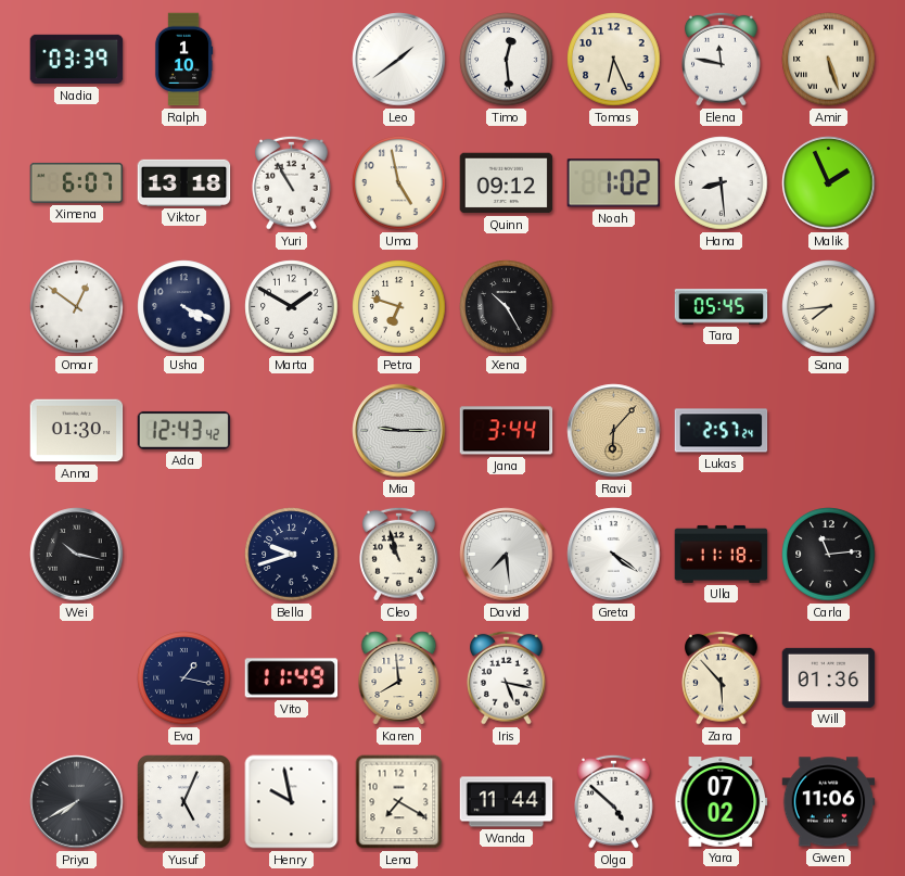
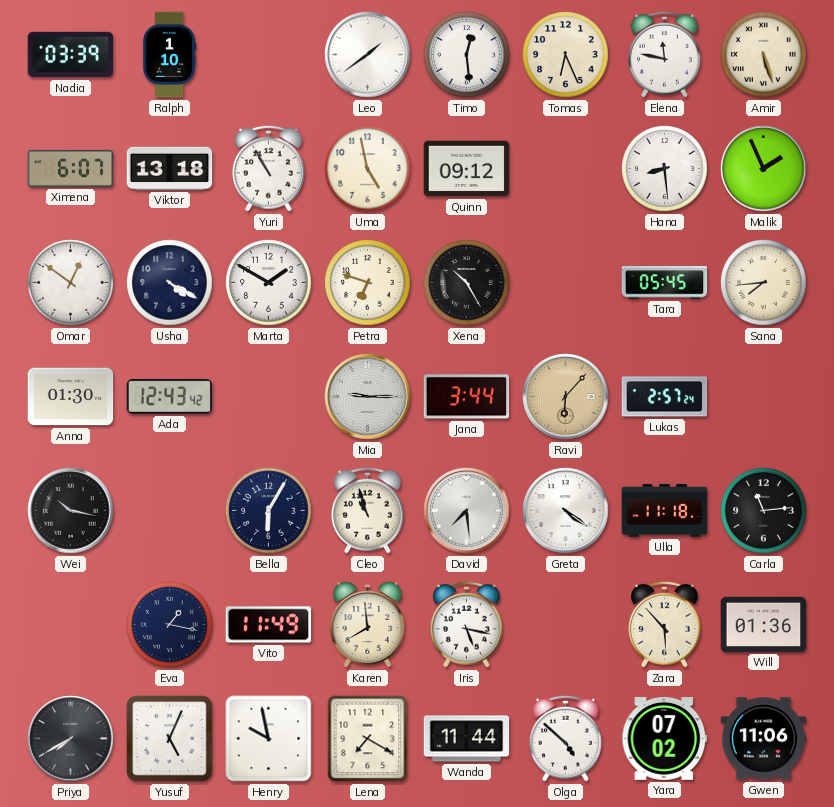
Noah: 1:02 -> none (614, 183)
Usha: 4:19 -> 4:20 (170, 283)
Bella: 9:42 -> 6:05 (269, 511)
